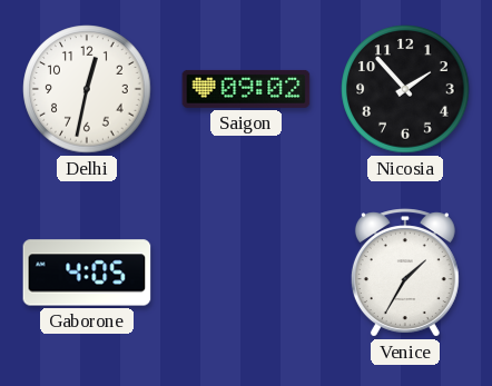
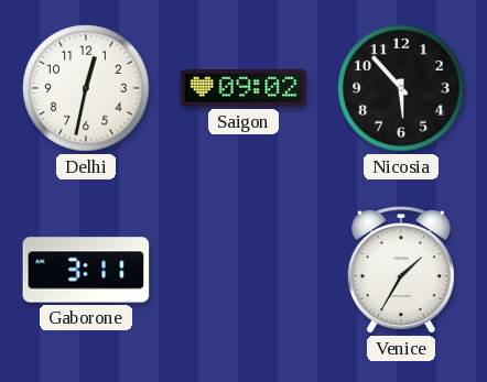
Nicosia: 1:53 -> 5:53 (401, 88)
Gaborone: 4:05 -> 3:11 (86, 270)
